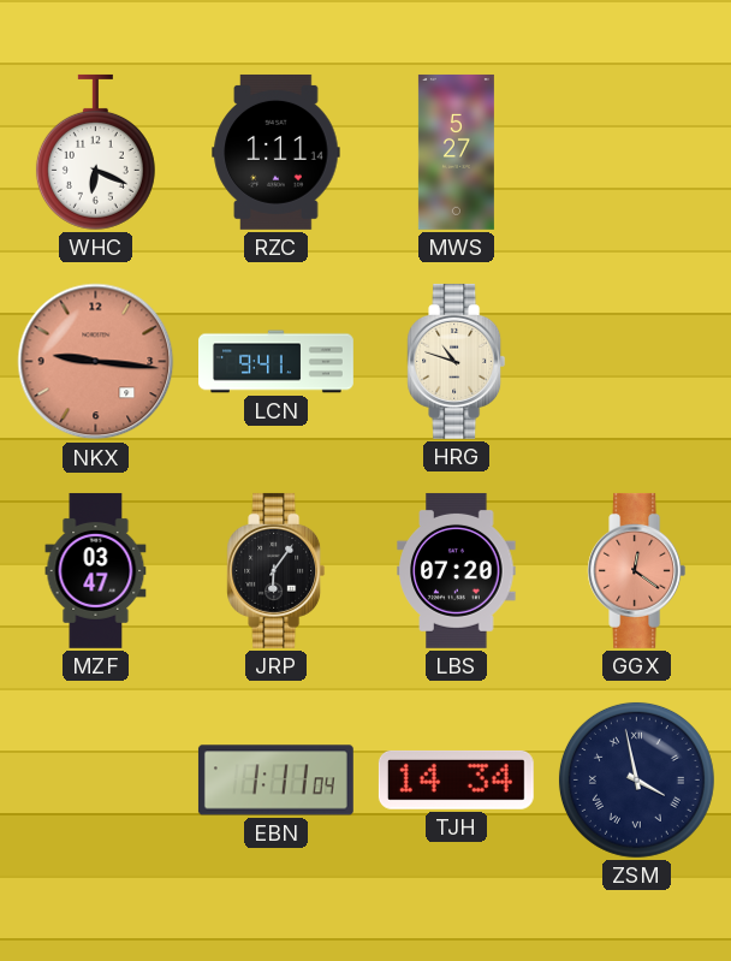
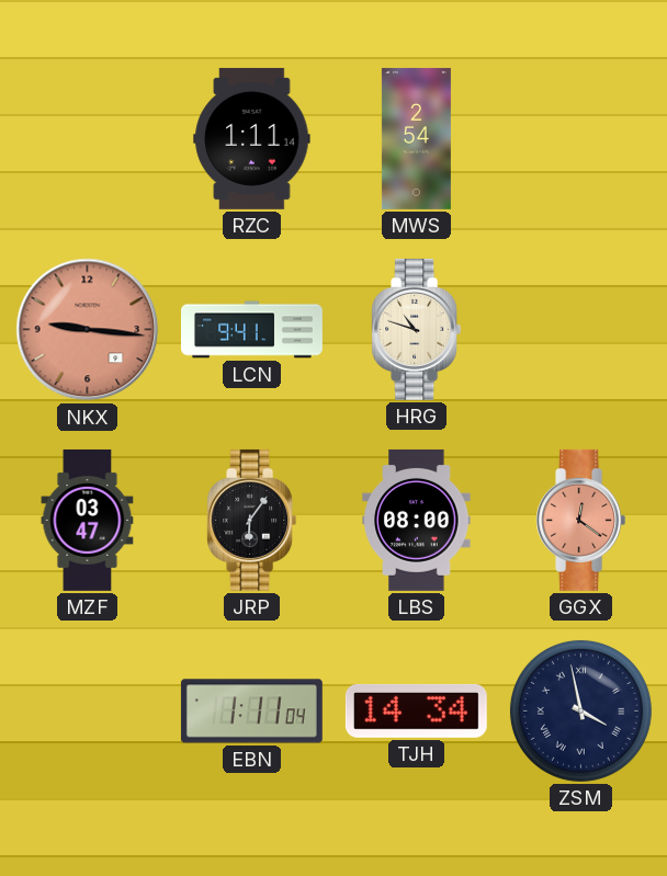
WHC: 6:19 -> none (95, 152)
MWS: 5:27 -> 2:54 (416, 138)
LBS: 07:20 -> 08:00 (417, 520)
